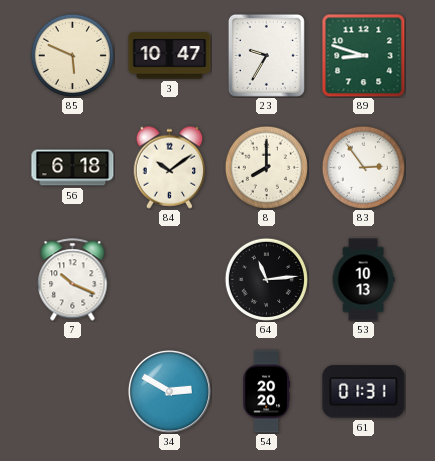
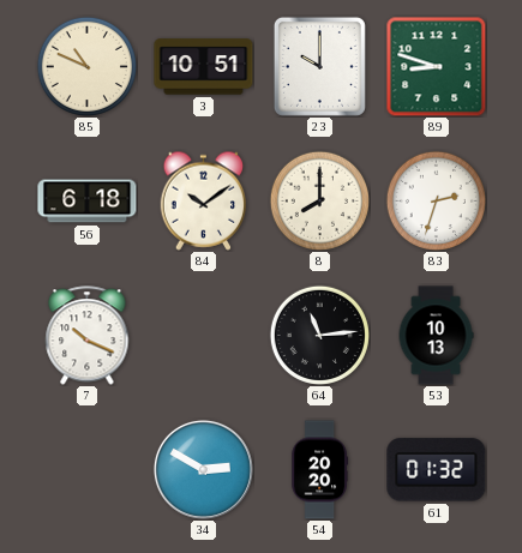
85: 5:49 -> 10:49 (86, 66)
3: 10:47 -> 10:51 (204, 67)
23: 9:35 -> 10:00 (319, 66)
83: 2:54 -> 2:33 (436, 200)
61: 01:31 -> 01:32 (437, 470)
